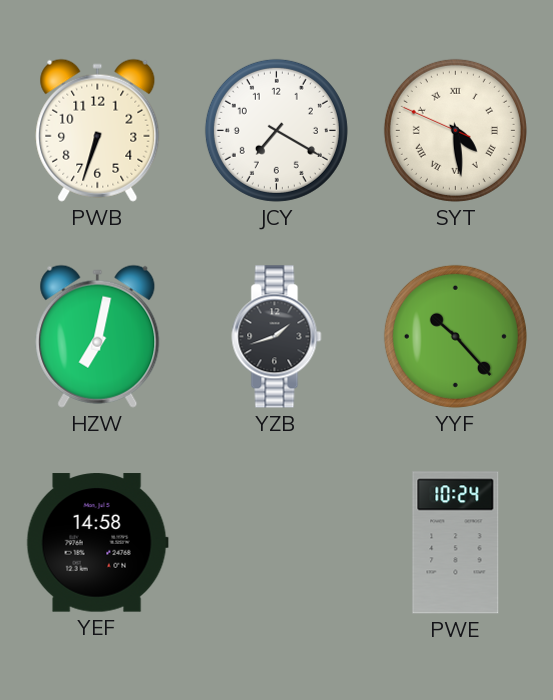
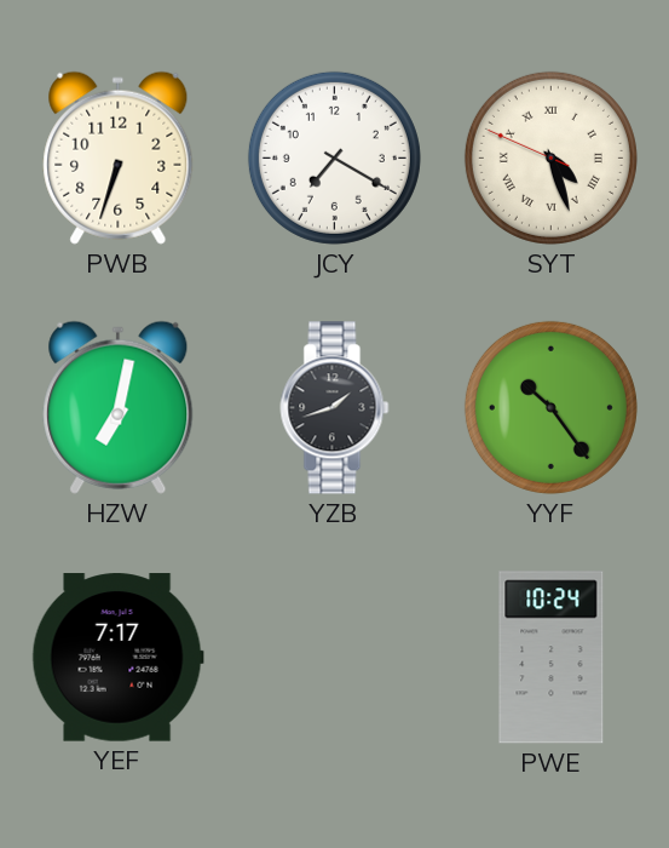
SYT: 4:28 -> 4:26 (550, 157)
YYF: 10:23 -> 10:24 (550, 407)
YEF: 14:58 -> 7:17 (117, 658)
